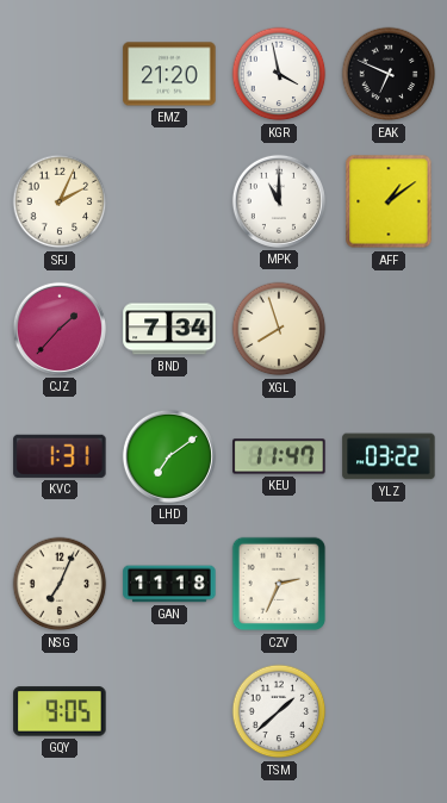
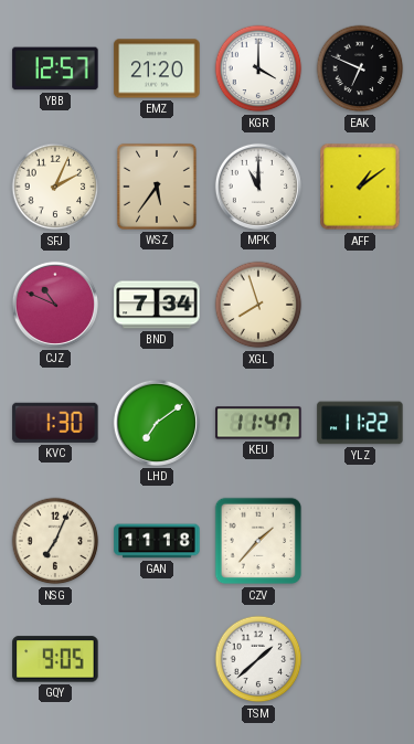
YBB: none -> 12:57 (55, 68)
KGR: 3:58 -> 4:00 (258, 68)
WSZ: none -> 5:36 (157, 187)
CJZ: 1:37 -> 10:49 (55, 305)
KVC: 1:31 -> 1:30 (55, 423)
YLZ: 03:22 -> 11:22 (360, 423)
CZV: 2:34 -> 1:37 (258, 541)
